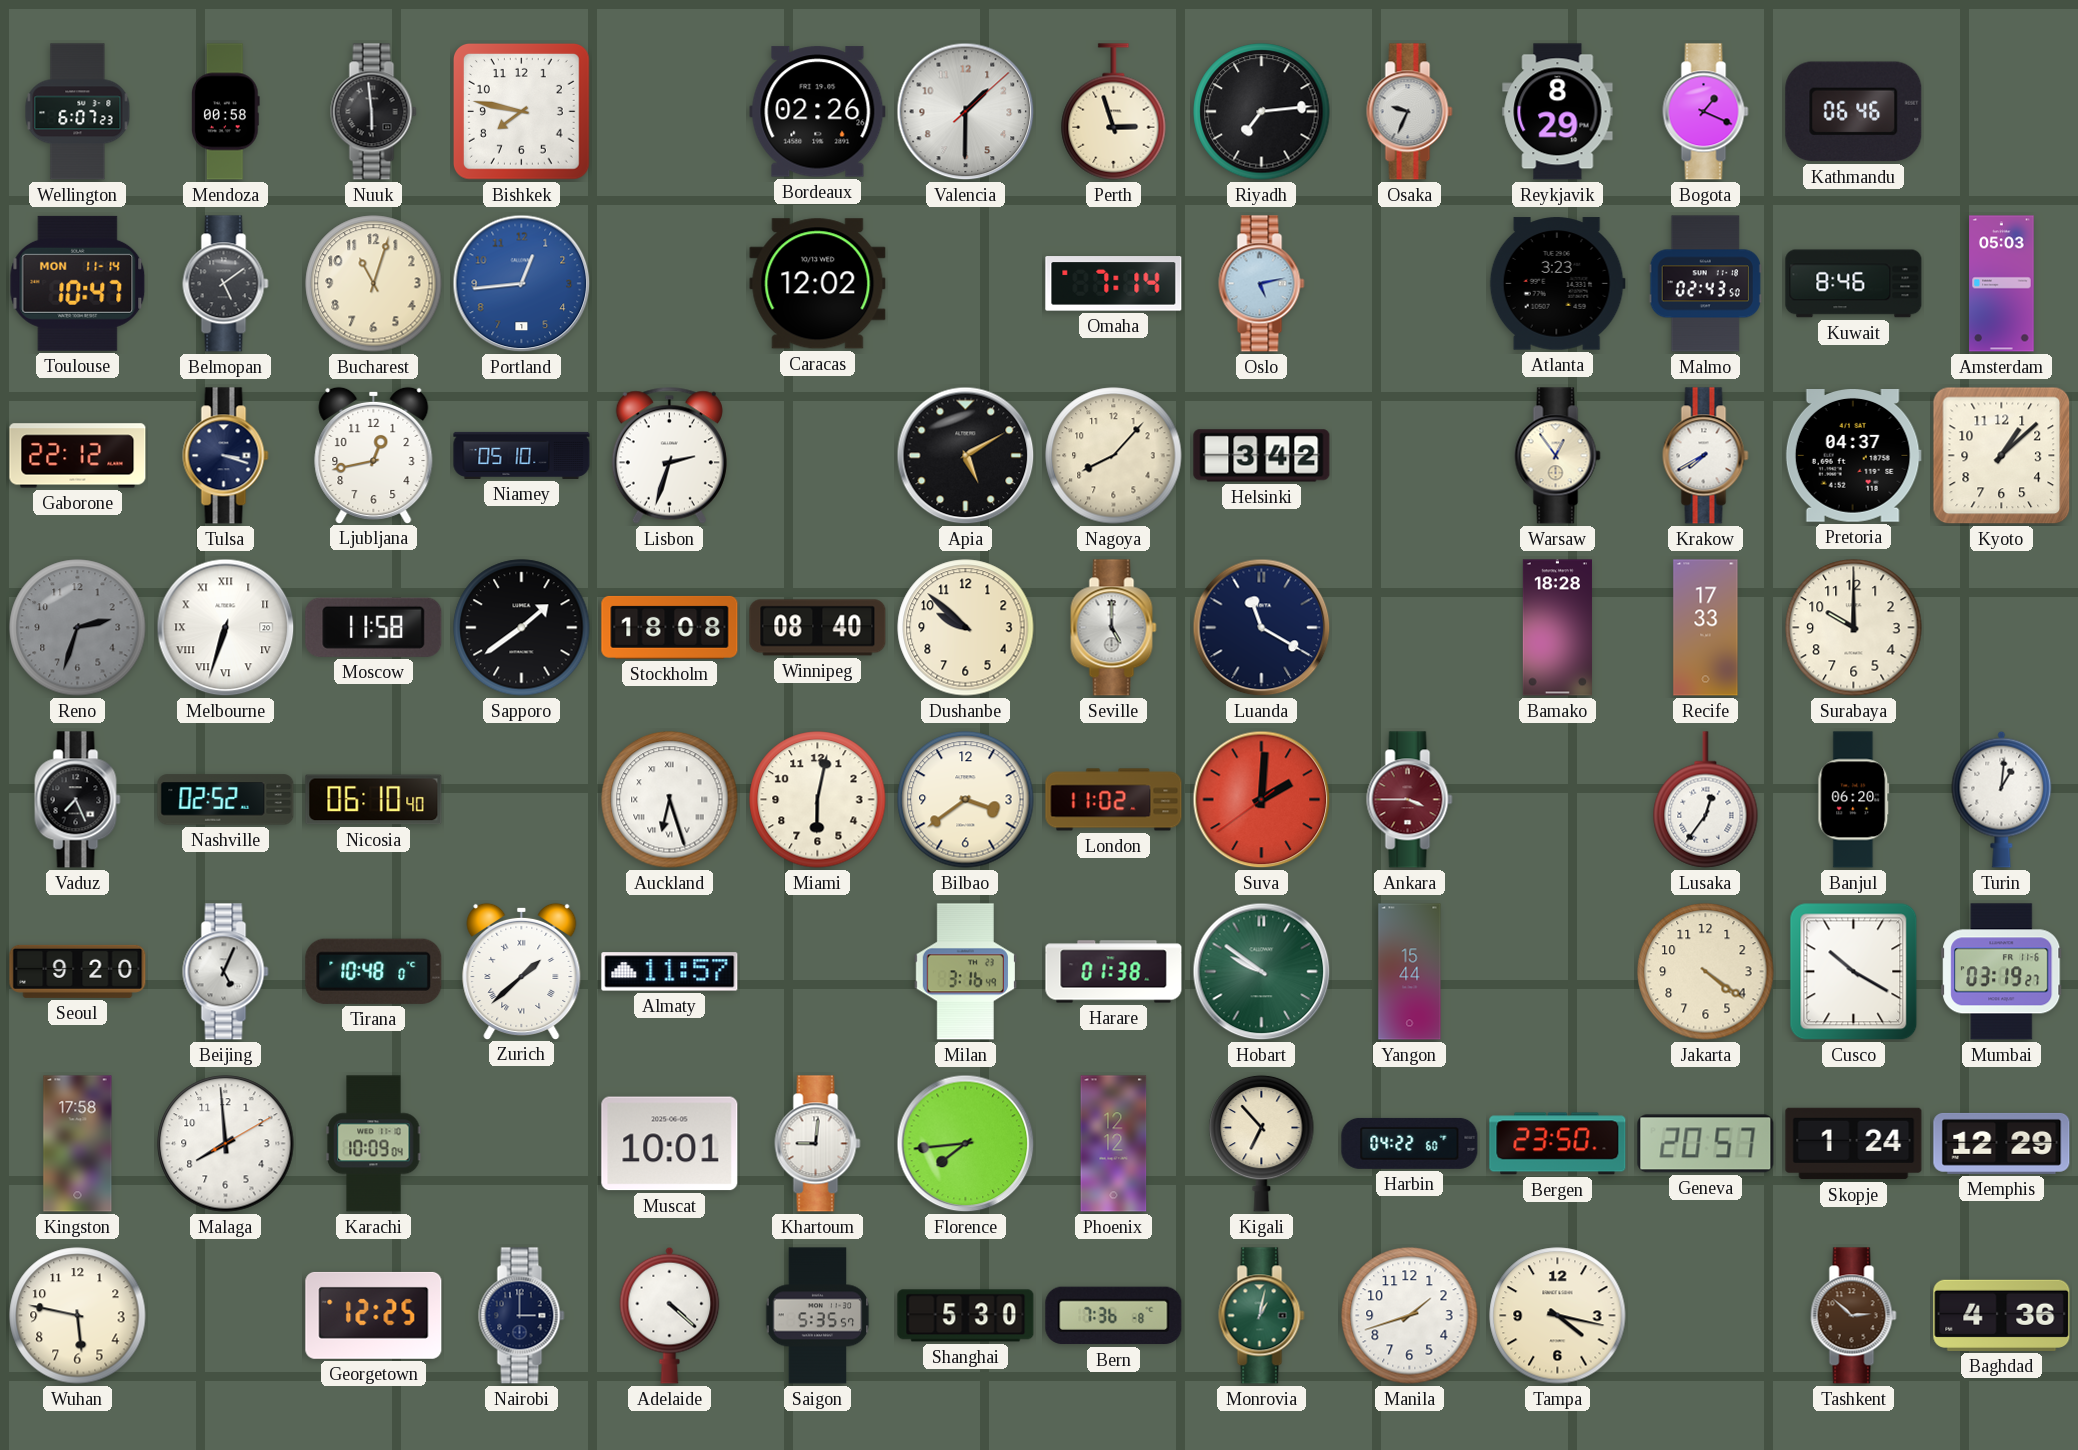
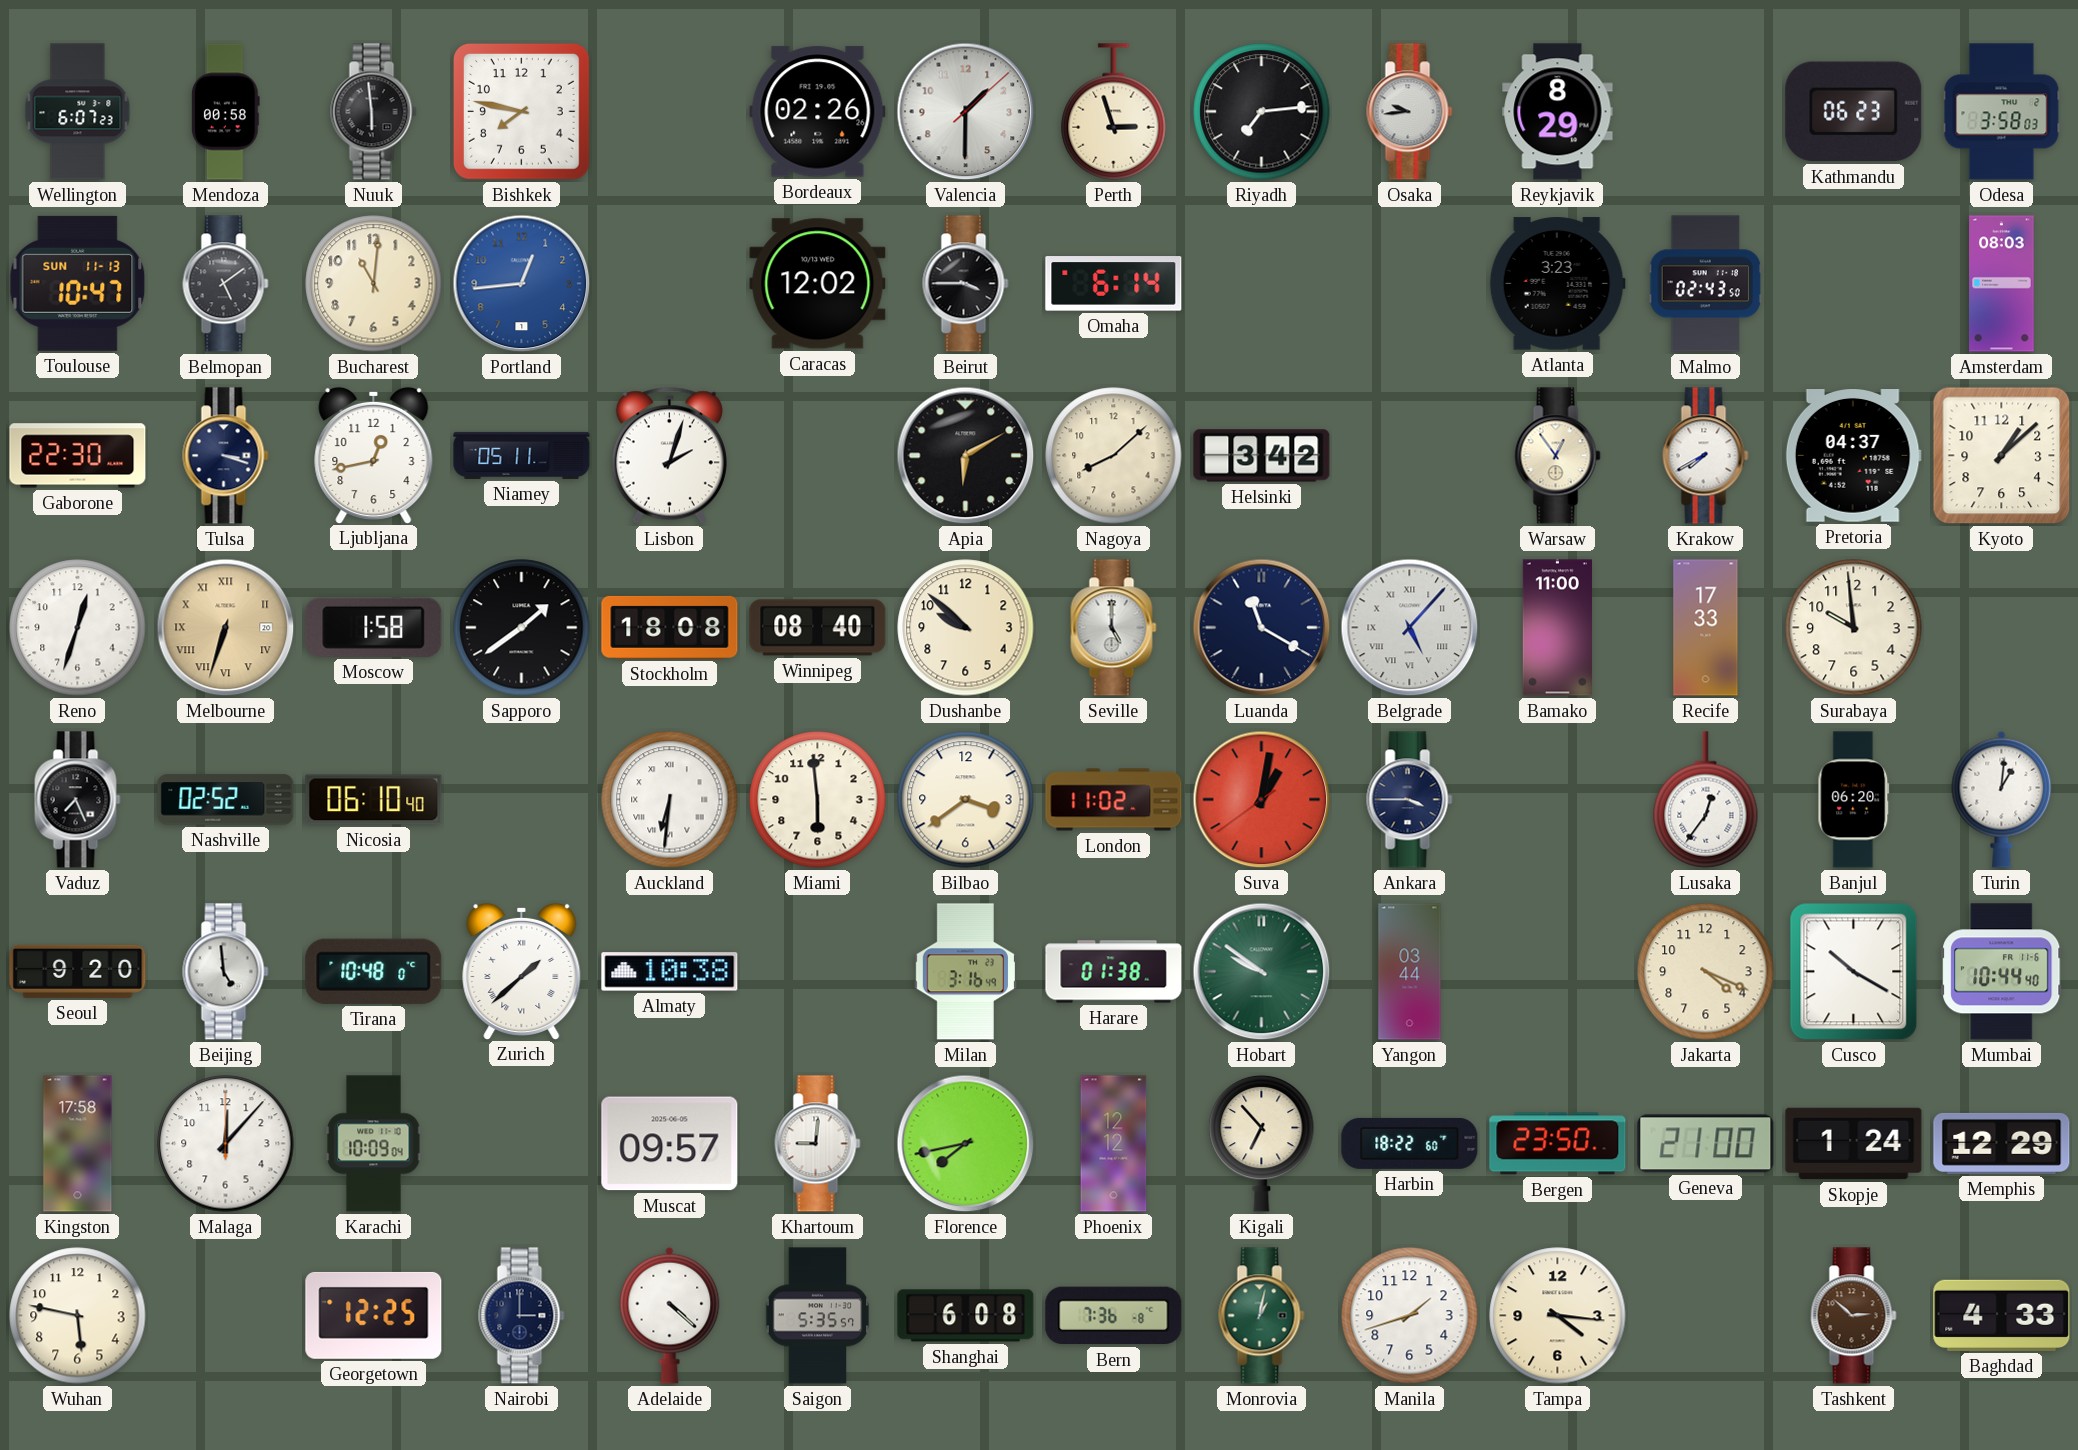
Osaka: 9:34 -> 9:44 (1410, 112)
Bogota: 1:19 -> none (1706, 112)
Kathmandu: 06:46 -> 06:23 (1854, 112)
Odesa: none -> 3:58 (2002, 112)
Toulouse date: MON 11-14 -> SUN 11-13 (78, 283)
Bucharest: 11:03 -> 11:01 (374, 284)
Beirut: none -> 3:45 (966, 284)
Omaha: 7:14 -> 6:14 (1114, 284)
Oslo: 5:13 -> none (1262, 284)
Kuwait: 8:46 -> none (1854, 284)
Amsterdam: 05:03 -> 08:03 (2002, 284)
Gaborone: 22:12 -> 22:30 (78, 456)
Niamey: 05:10 -> 05:11 (522, 455)
Lisbon: 2:33 -> 2:03 (669, 455)
Apia: 5:10 -> 6:10 (966, 456)
Nagoya: 8:07 -> 8:08 (1114, 456)
Reno: 2:33 -> 12:33 (78, 628)
Reno dial: grey -> white (78, 628)
Melbourne dial: white -> champagne (226, 628)
Moscow: 11:58 -> 1:58 (374, 627)
Belgrade: none -> 5:07 (1410, 628)
Bamako: 18:28 -> 11:00 (1557, 628)
Surabaya: 10:00 -> 9:59 (1854, 628)
Auckland: 6:27 -> 6:31 (670, 800)
Miami: 6:02 -> 5:59 (818, 800)
Suva: 2:00 -> 1:01 (1262, 800)
Ankara dial: burgundy -> navy (1410, 800)
Beijing: 5:04 -> 4:59 (226, 972)
Almaty: 11:57 -> 10:38 (670, 972)
Yangon: 15:44 -> 03:44 (1410, 972)
Jakarta: 4:21 -> 4:19 (1706, 972)
Mumbai: 03:19 -> 10:44 (2002, 972)
Malaga: 7:59 -> 12:07 (226, 1144)
Muscat: 10:01 -> 09:57 (670, 1144)
Florence: 7:44 -> 7:43 (966, 1144)
Harbin: 04:22 -> 18:22 (1410, 1143)
Geneva: 20:57 -> 21:00 (1706, 1144)
Shanghai: 5:30 -> 6:08 (966, 1316)
Tampa: 4:17 -> 4:16 (1558, 1316)
Baghdad: 4:36 -> 4:33 (2002, 1315)
